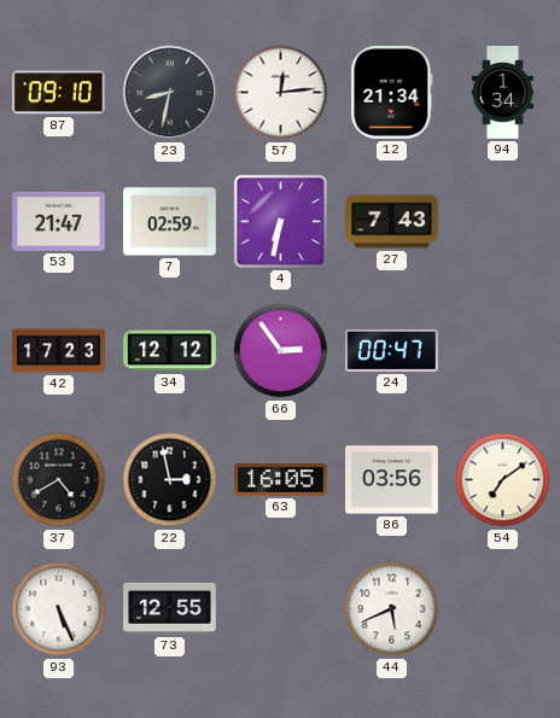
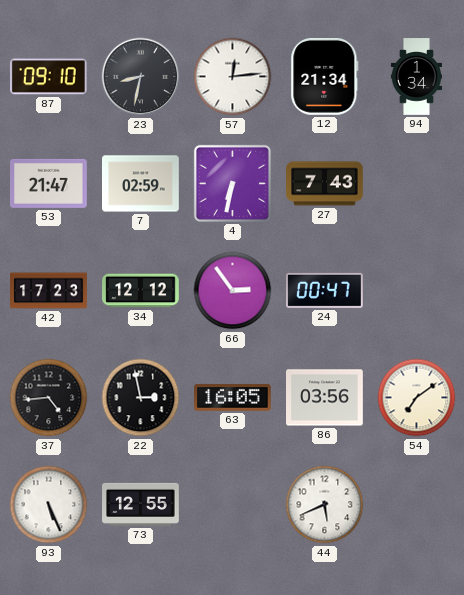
37: 4:40 -> 4:44 (49, 398)
